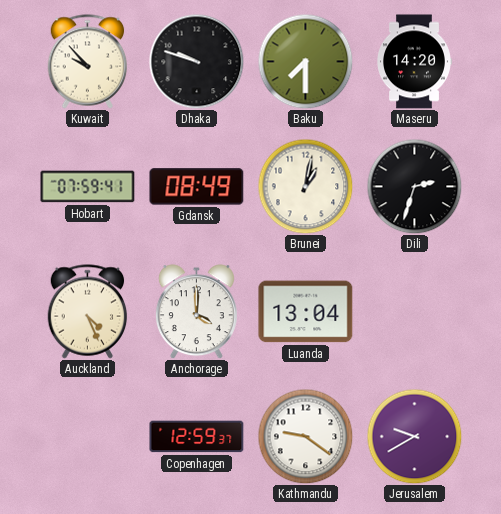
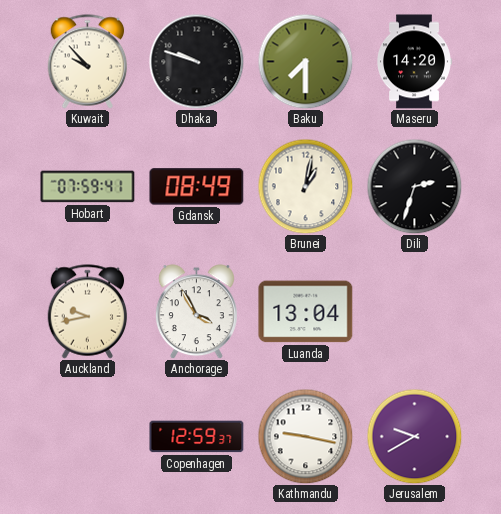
Auckland: 4:26 -> 9:43 (88, 312)
Anchorage: 4:00 -> 3:55 (196, 312)
Kathmandu: 9:21 -> 9:17 (305, 436)
